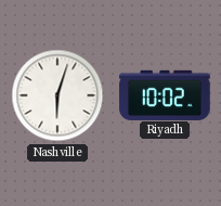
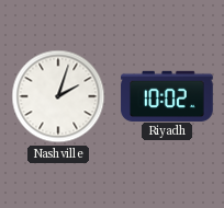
Nashville: 6:03 -> 2:03 (58, 96)
